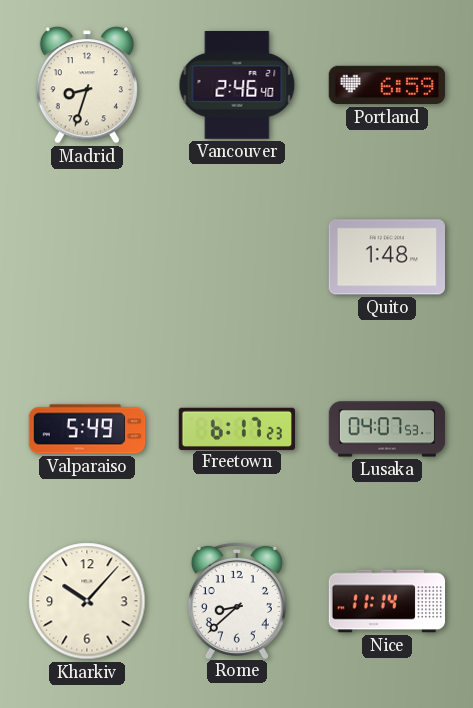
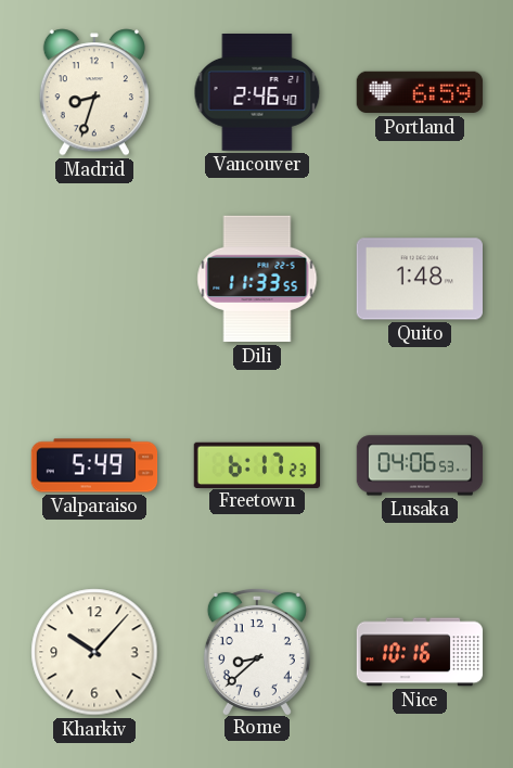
Dili: none -> 11:33 (257, 279)
Lusaka: 04:07 -> 04:06 (420, 465)
Nice: 11:14 -> 10:16 (420, 652)
